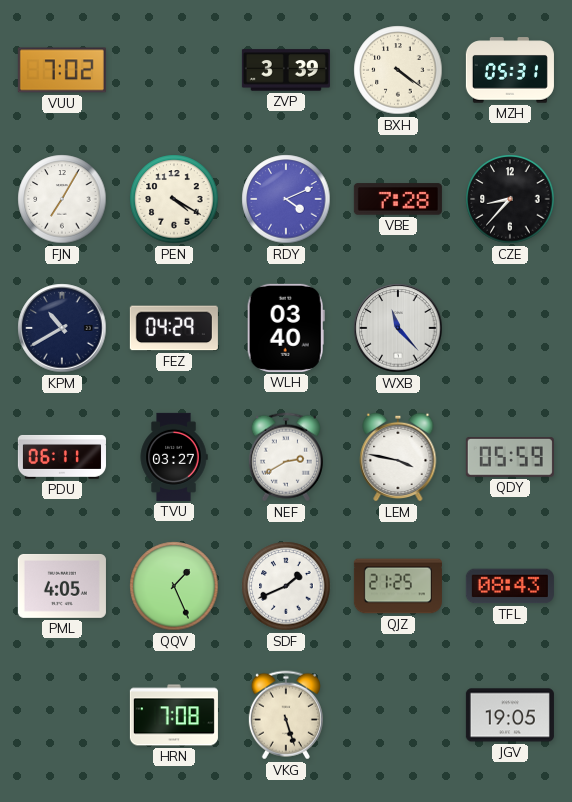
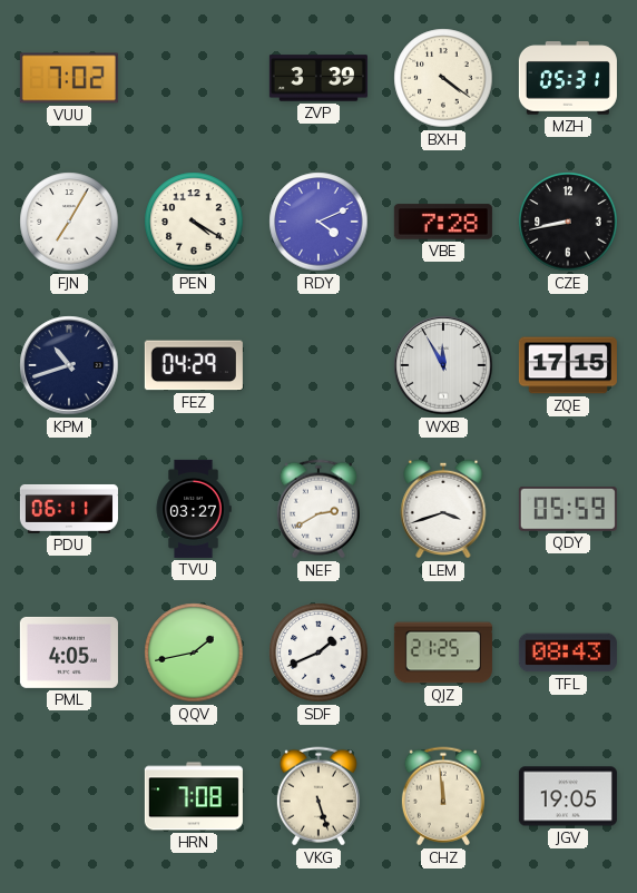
CZE: 8:37 -> 8:43 (568, 222)
KPM: 10:40 -> 10:42 (69, 365)
WLH: 03:40 -> none (286, 328)
WXB: 11:23 -> 11:55 (443, 365)
ZQE: none -> 17:15 (568, 365)
LEM: 3:47 -> 3:42 (443, 509)
QQV: 1:26 -> 1:43 (194, 652)
CHZ: none -> 11:59 (443, 796)
